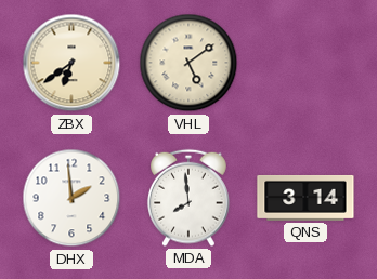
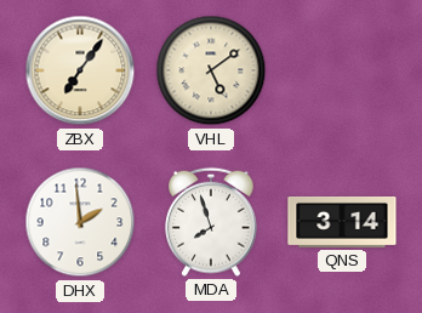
ZBX: 6:39 -> 7:06 (80, 70)
MDA: 7:59 -> 7:57 (212, 222)
